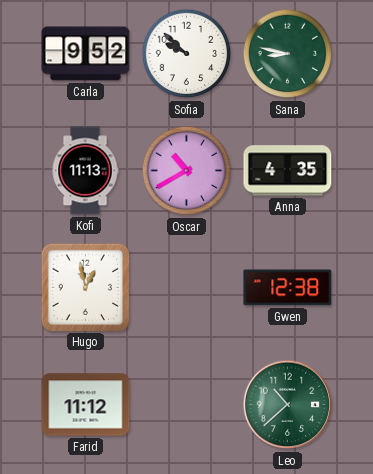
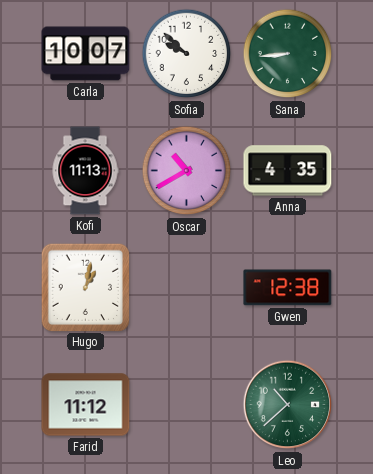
Carla: 9:52 -> 10:07 (86, 54)
Sana: 8:47 -> 8:44 (288, 54)
Hugo: 12:58 -> 1:02 (85, 287)
